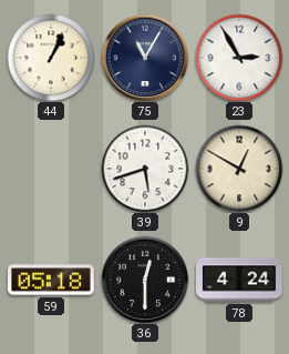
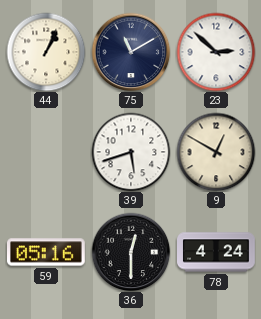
75: 11:05 -> 11:10 (131, 52)
23: 2:55 -> 2:52 (216, 52)
59: 05:18 -> 05:16 (47, 252)
